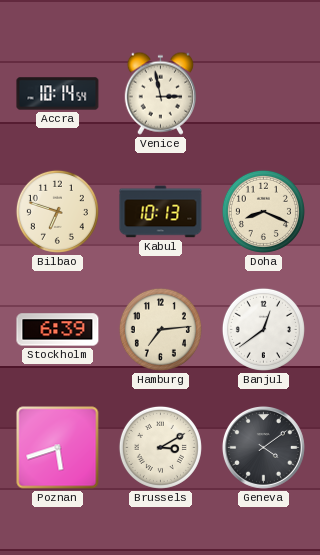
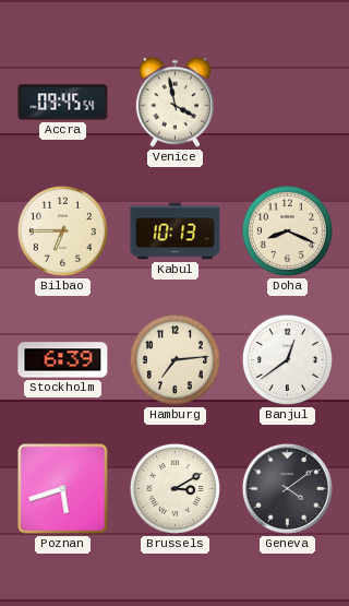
Accra: 10:14 -> 09:45 (63, 103)
Venice: 2:58 -> 3:58 (174, 102)
Bilbao: 6:48 -> 6:45 (62, 230)
